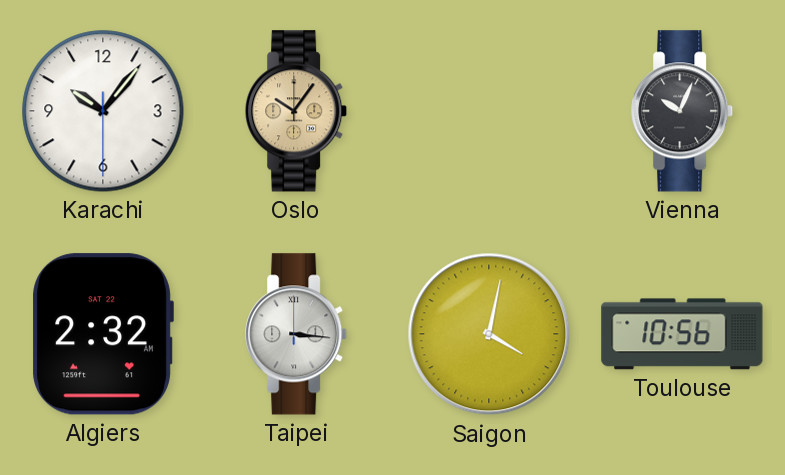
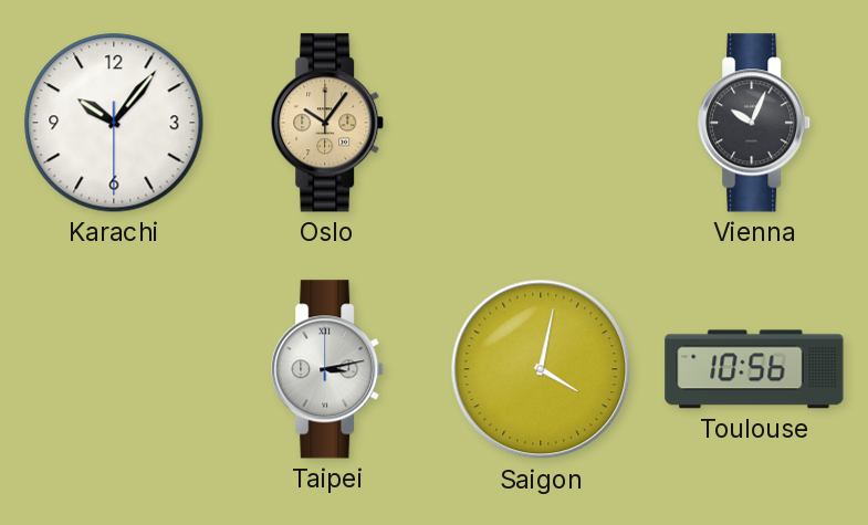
Algiers: 2:32 -> none (103, 334)
Taipei: 3:16 -> 3:13 (328, 369)
